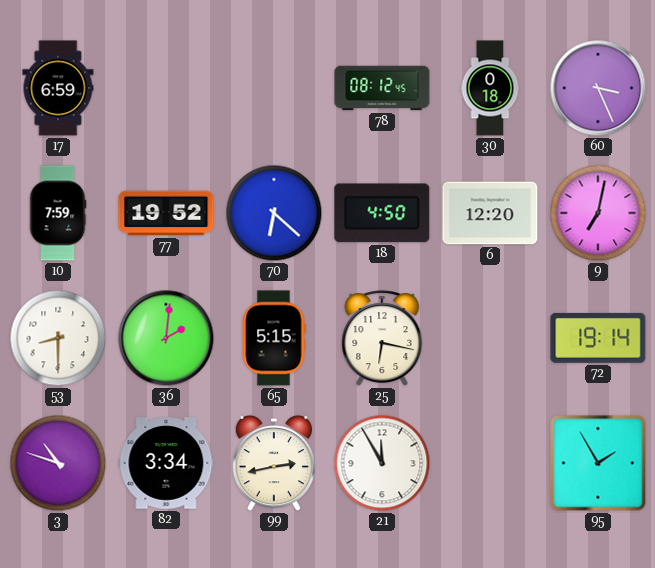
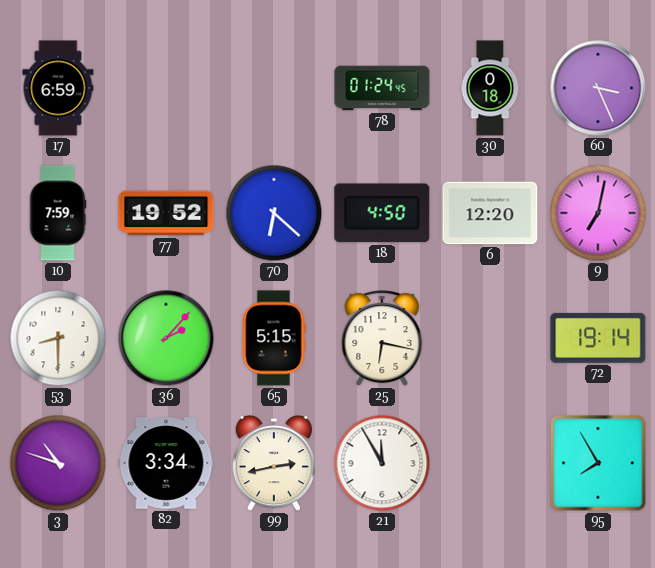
78: 08:12 -> 01:24 (382, 88)
36: 2:01 -> 2:07 (166, 338)
95: 1:55 -> 7:55 (598, 463)
